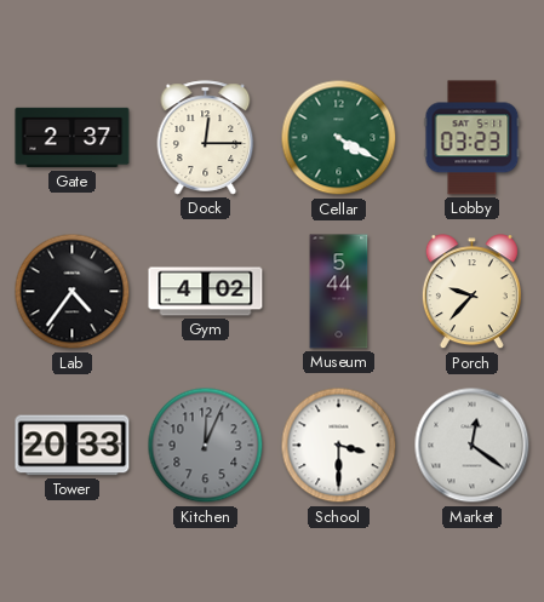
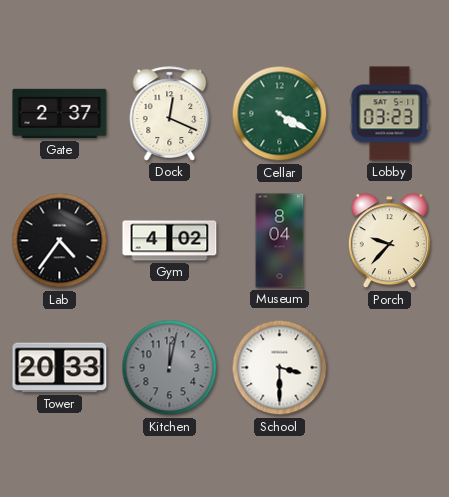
Dock: 12:15 -> 12:19 (170, 114)
Museum: 5:44 -> 8:04 (280, 241)
Kitchen: 12:04 -> 12:02 (170, 368)
Market: 12:21 -> none (473, 446)
